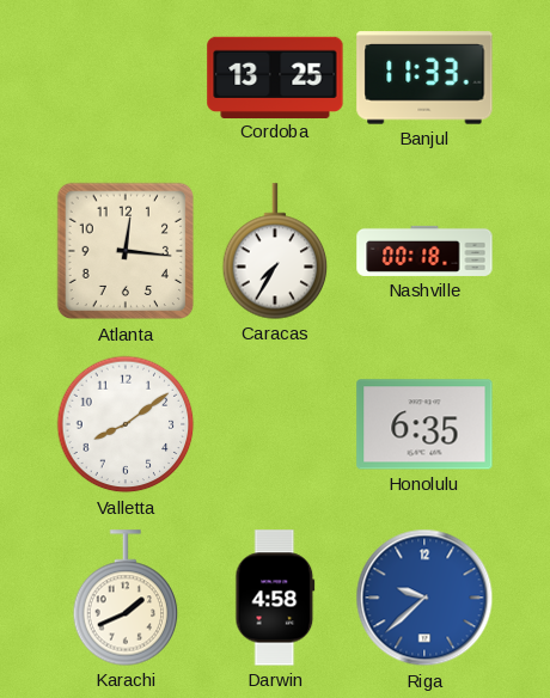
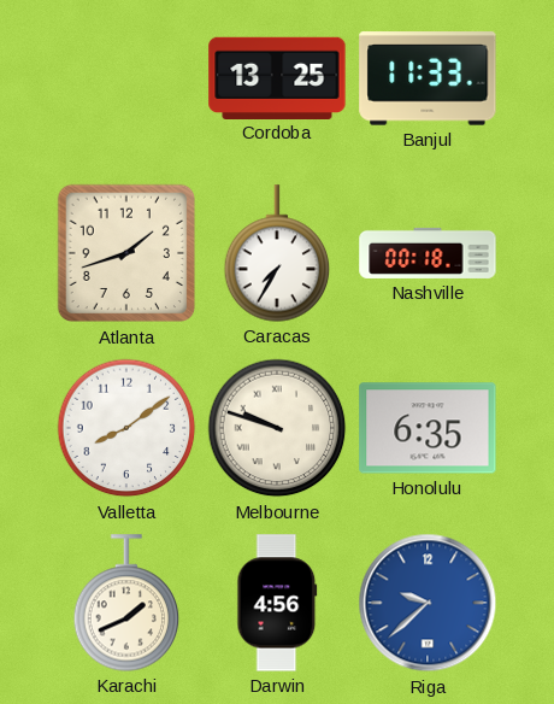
Atlanta: 12:16 -> 1:42 (126, 253)
Melbourne: none -> 9:48 (277, 428)
Darwin: 4:58 -> 4:56 (277, 603)
